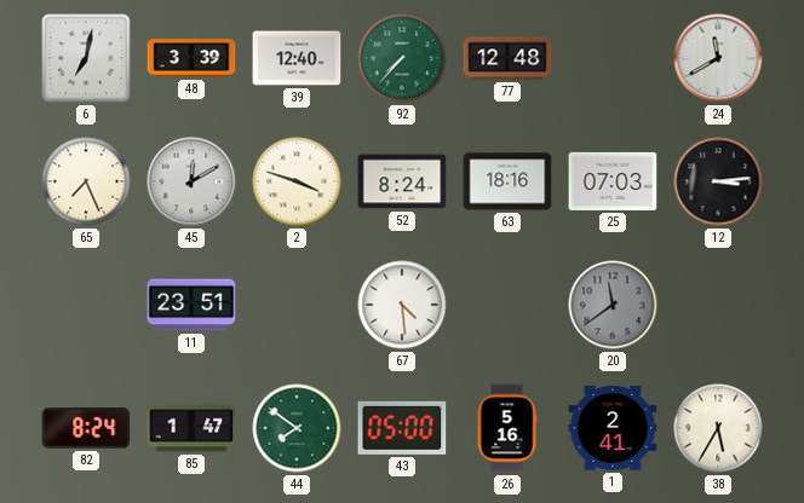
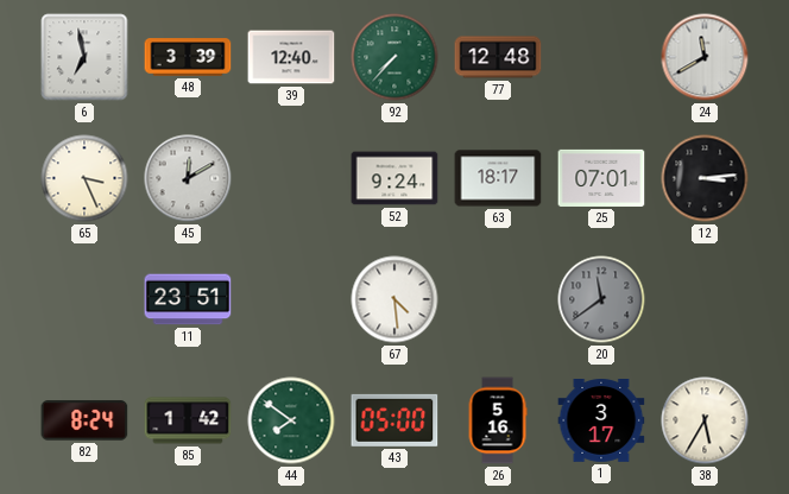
6: 7:02 -> 6:58 (84, 57)
65: 7:26 -> 3:26 (84, 178)
2: 3:48 -> none (297, 181)
52: 8:24 -> 9:24 (394, 178)
63: 18:16 -> 18:17 (498, 178)
25: 07:03 -> 07:01 (601, 178)
85: 1:47 -> 1:42 (188, 420)
1: 2:41 -> 3:17 (601, 422)
